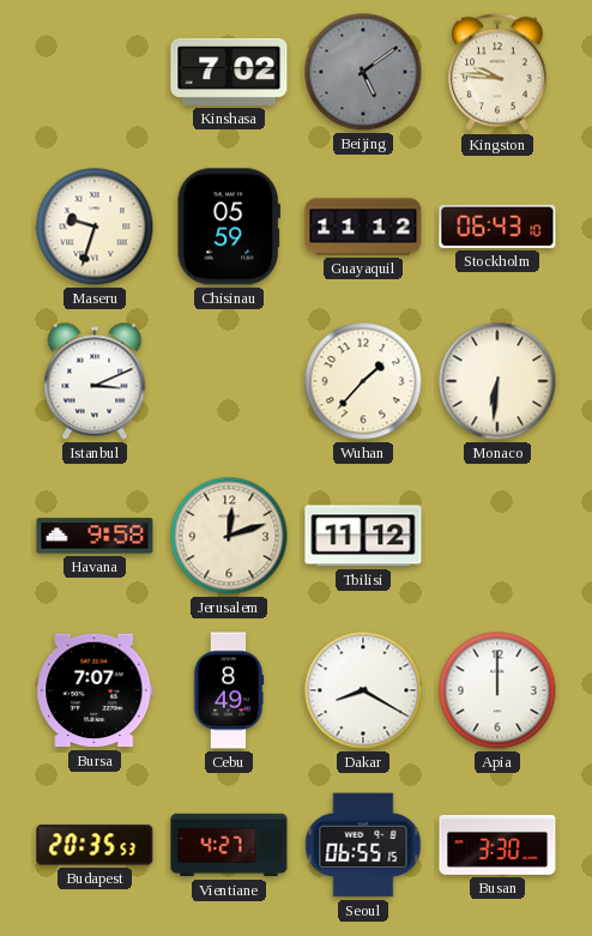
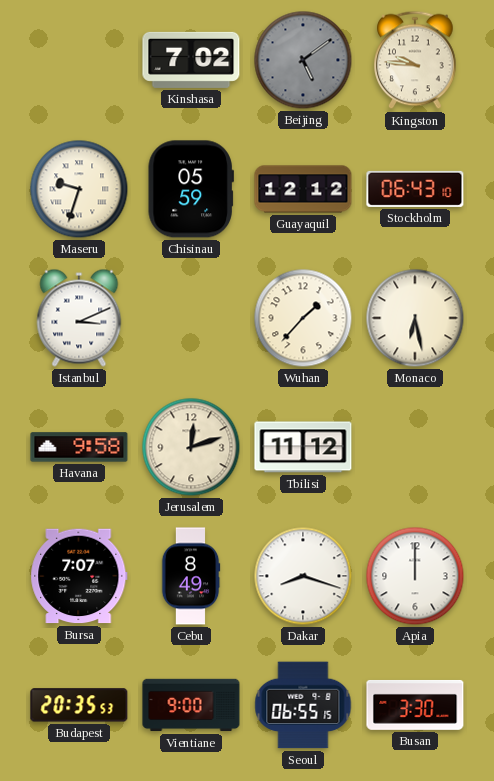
Guayaquil: 11:12 -> 12:12 (303, 189)
Monaco: 6:31 -> 6:28 (415, 318)
Dakar: 8:20 -> 8:18 (303, 576)
Vientiane: 4:27 -> 9:00 (191, 705)
